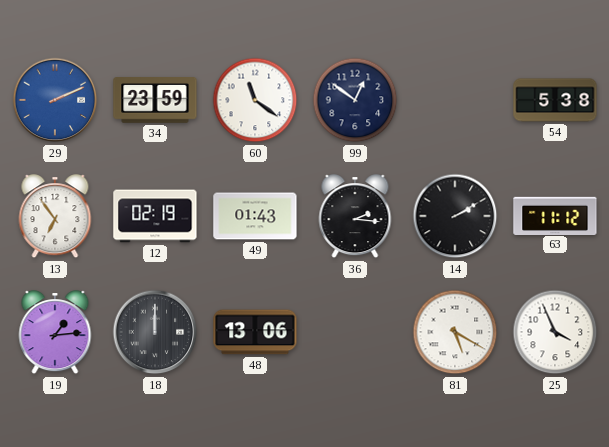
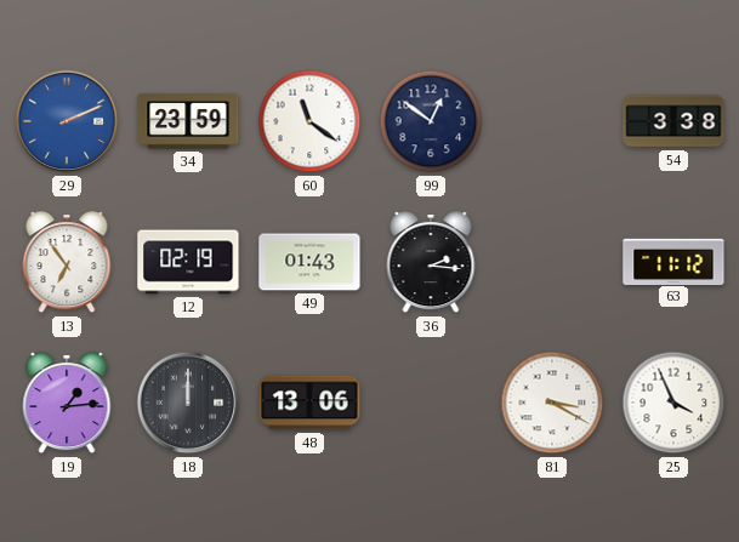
54: 5:38 -> 3:38 (673, 121)
14: 2:10 -> none (455, 216)
81: 5:20 -> 3:20 (552, 403)
